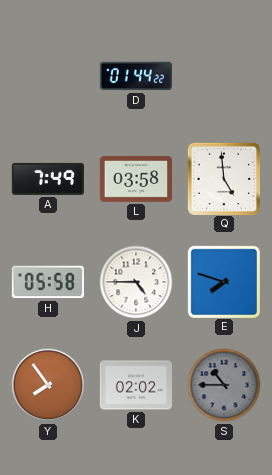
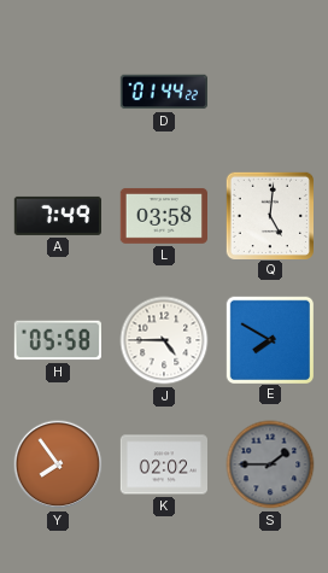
Q: 4:59 -> 5:01 (269, 215)
E: 7:48 -> 7:50 (269, 339)
S: 10:45 -> 1:45 (270, 464)
